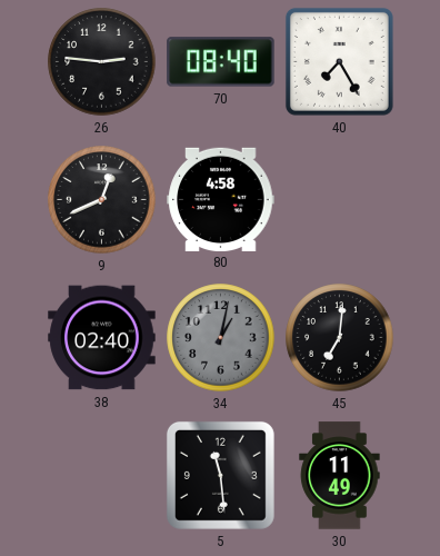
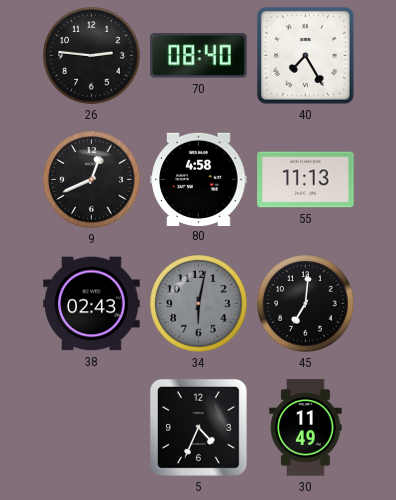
55: none -> 11:13 (306, 180)
38: 02:40 -> 02:43 (92, 304)
34: 1:02 -> 6:02 (199, 304)
5: 11:29 -> 4:34 (198, 427)
